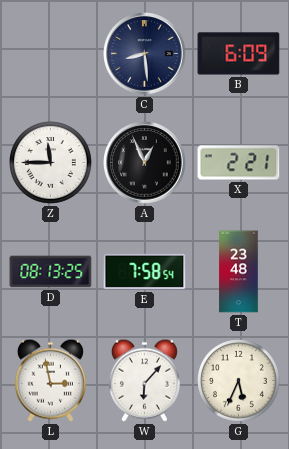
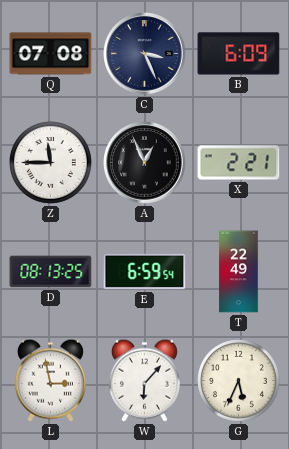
Q: none -> 07:08 (51, 54)
C: 8:29 -> 3:26 (145, 54)
E: 7:58 -> 6:59 (145, 272)
T: 23:48 -> 22:49 (239, 272)
